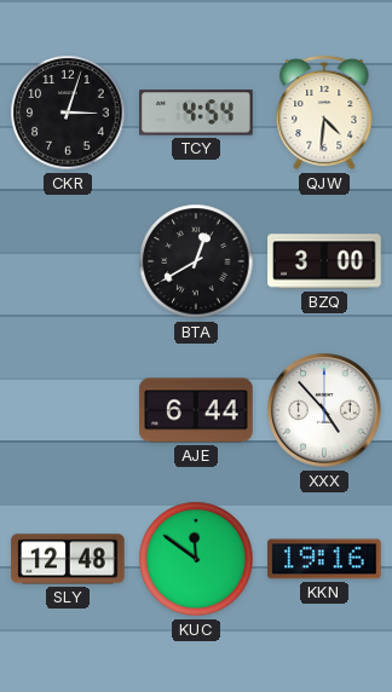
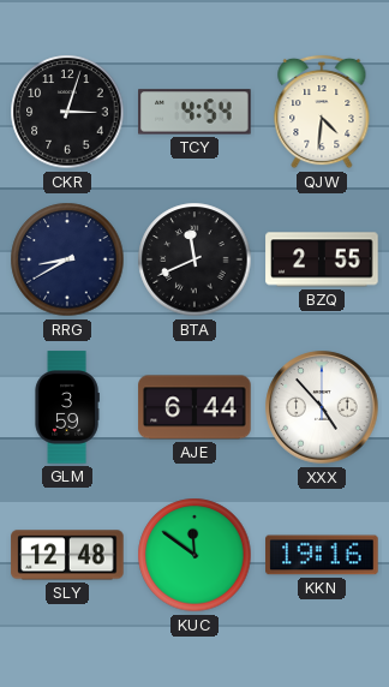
RRG: none -> 8:40 (67, 259)
BTA: 12:40 -> 11:41 (194, 259)
BZQ: 3:00 -> 2:55 (322, 259)
GLM: none -> 3:59 (67, 407)
